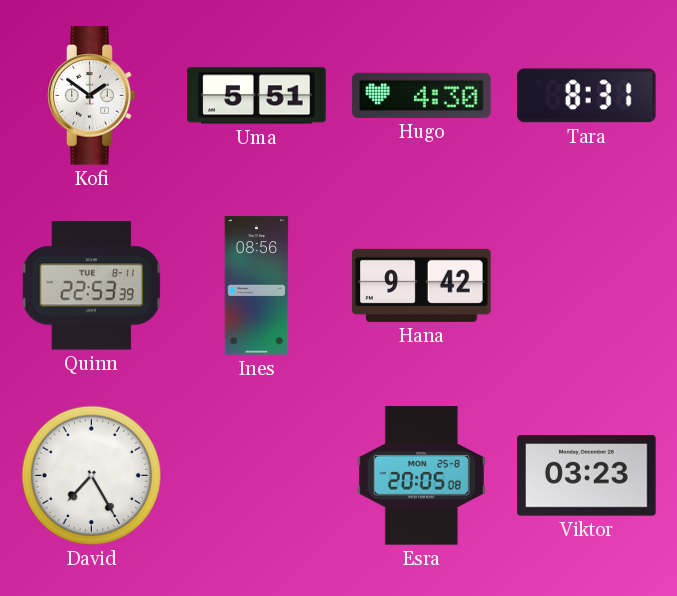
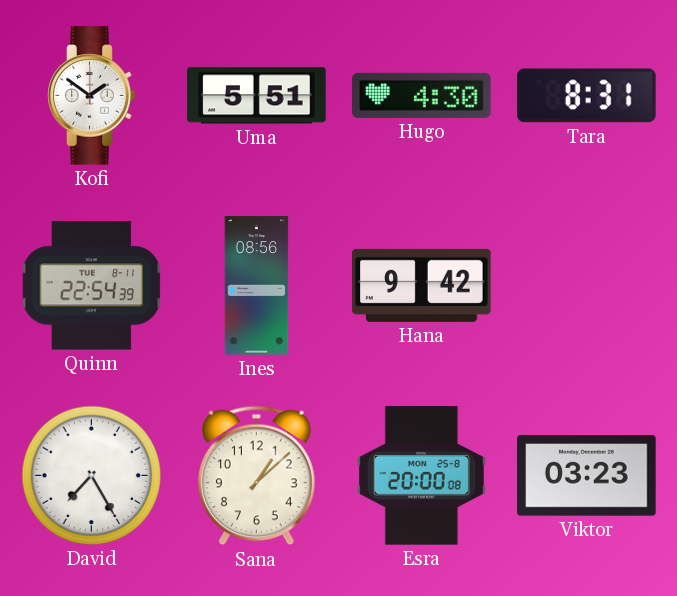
Quinn: 22:53 -> 22:54 (92, 286)
Sana: none -> 1:08 (257, 476)
Esra: 20:05 -> 20:00 (421, 476)
